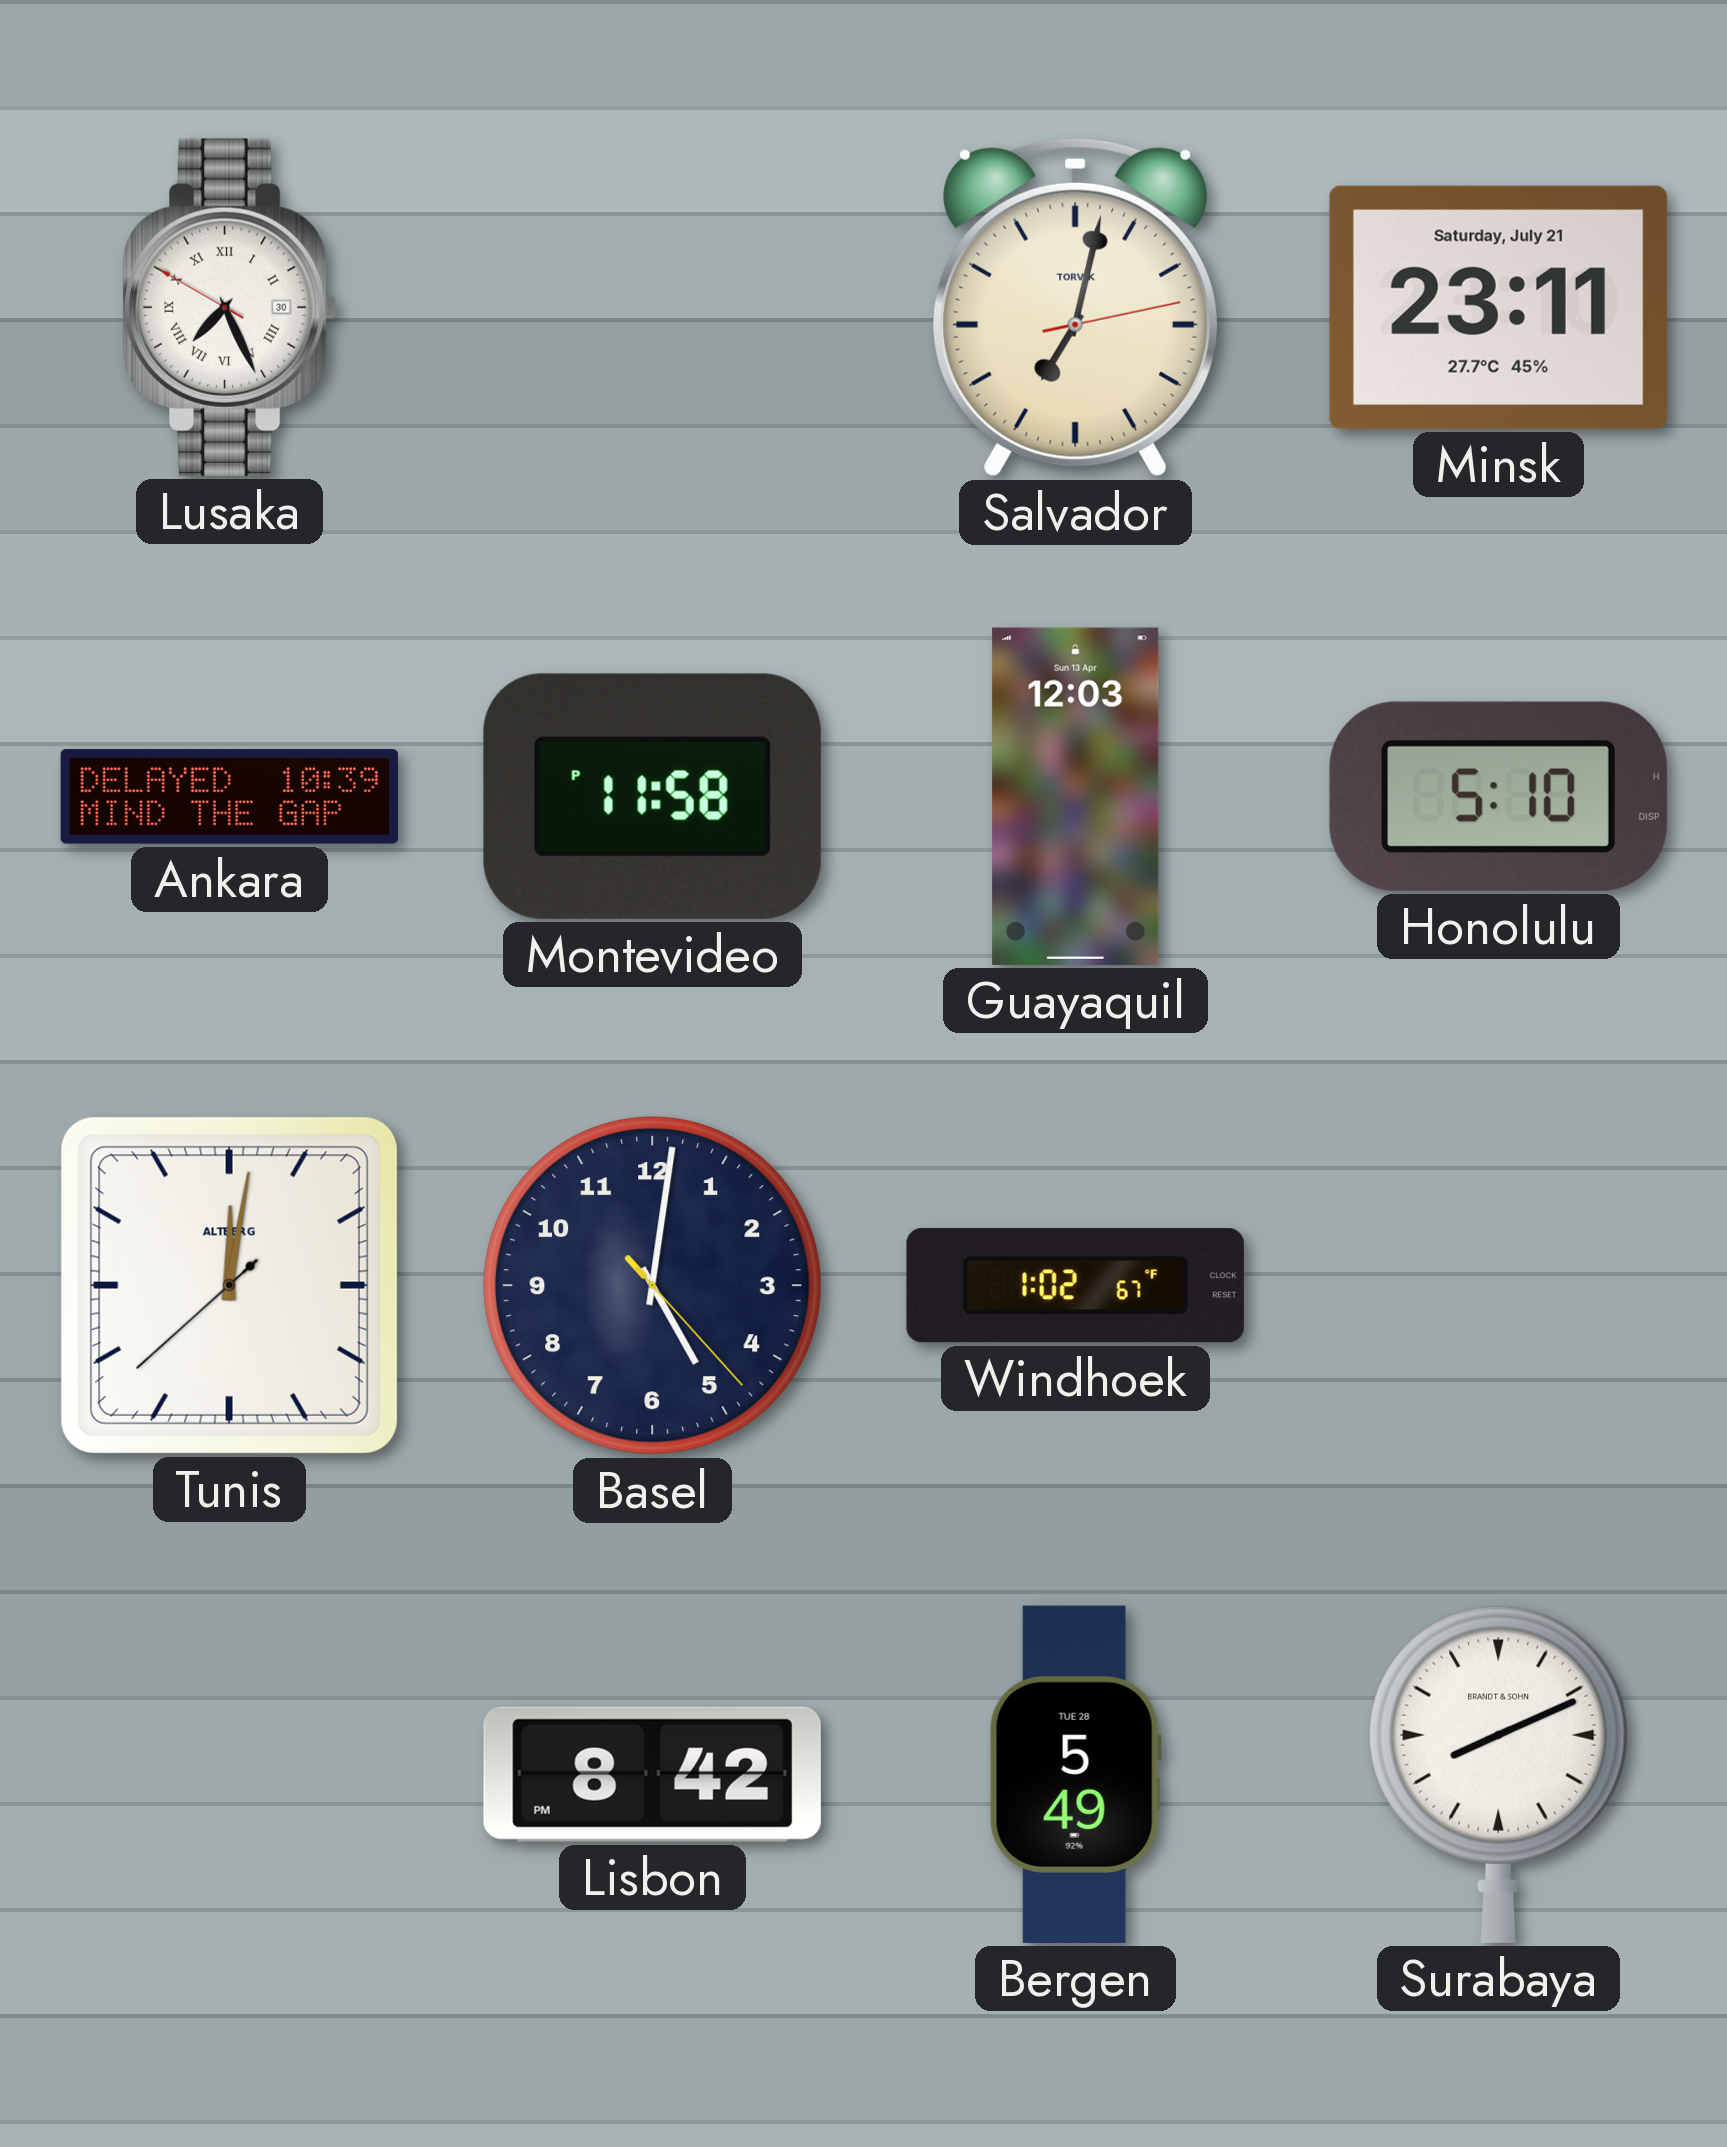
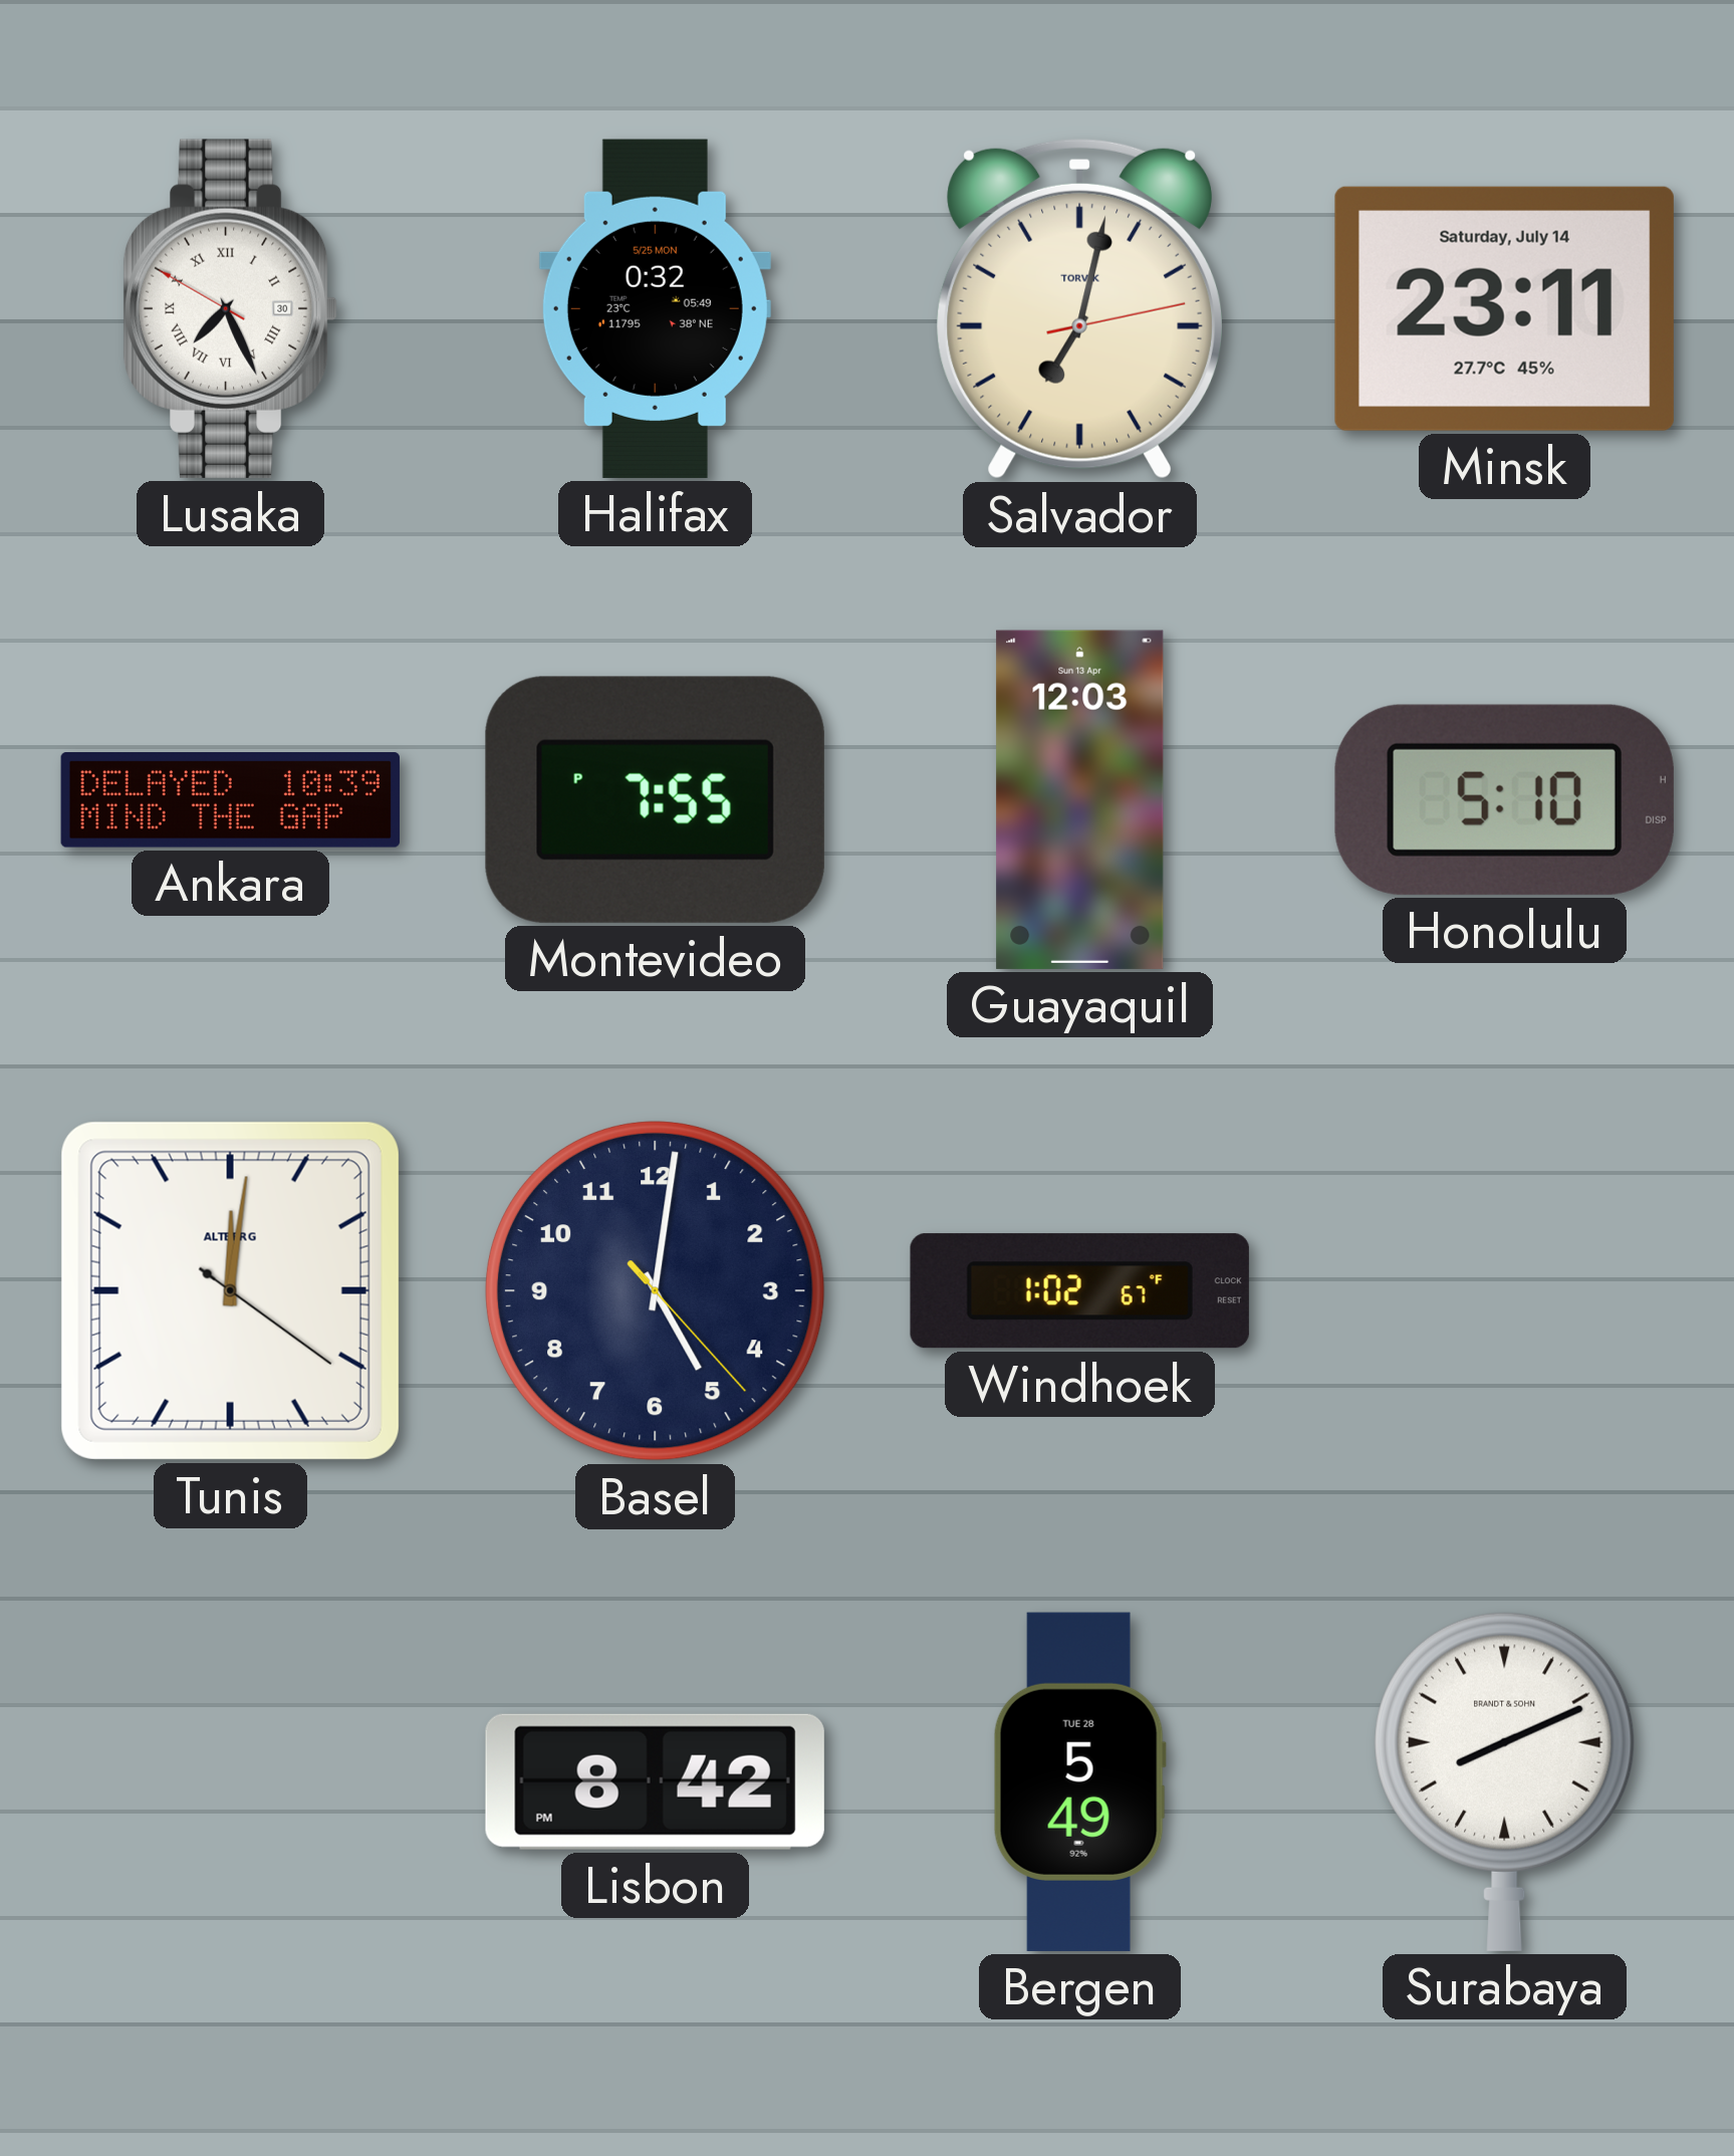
Halifax: none -> 0:32 (655, 308)
Minsk date: Saturday, July 21 -> Saturday, July 14 (1504, 308)
Montevideo: 11:58 -> 7:55 (655, 799)
Tunis: 12:01:38 -> 12:01:21 (230, 1290)
